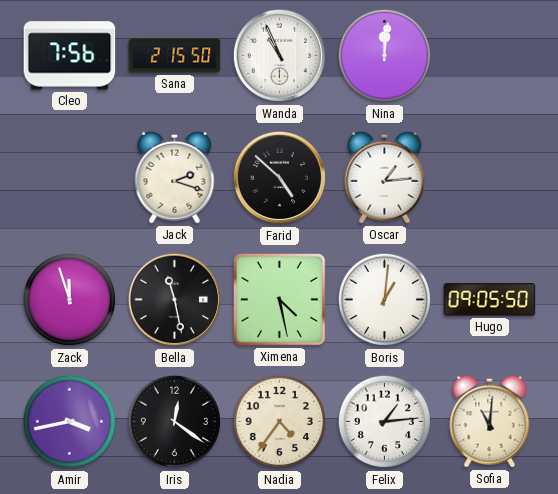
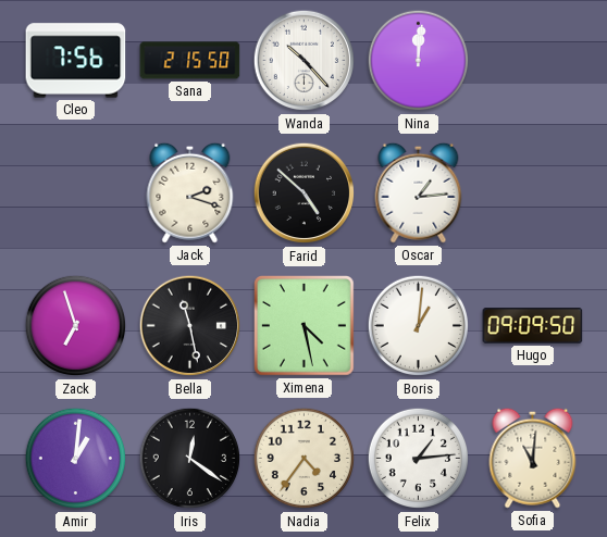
Wanda: 10:56 -> 10:23 (305, 61)
Zack: 11:57 -> 6:57 (76, 326)
Hugo: 09:05 -> 09:09 (533, 326)
Amir: 3:43 -> 1:01 (76, 459)
